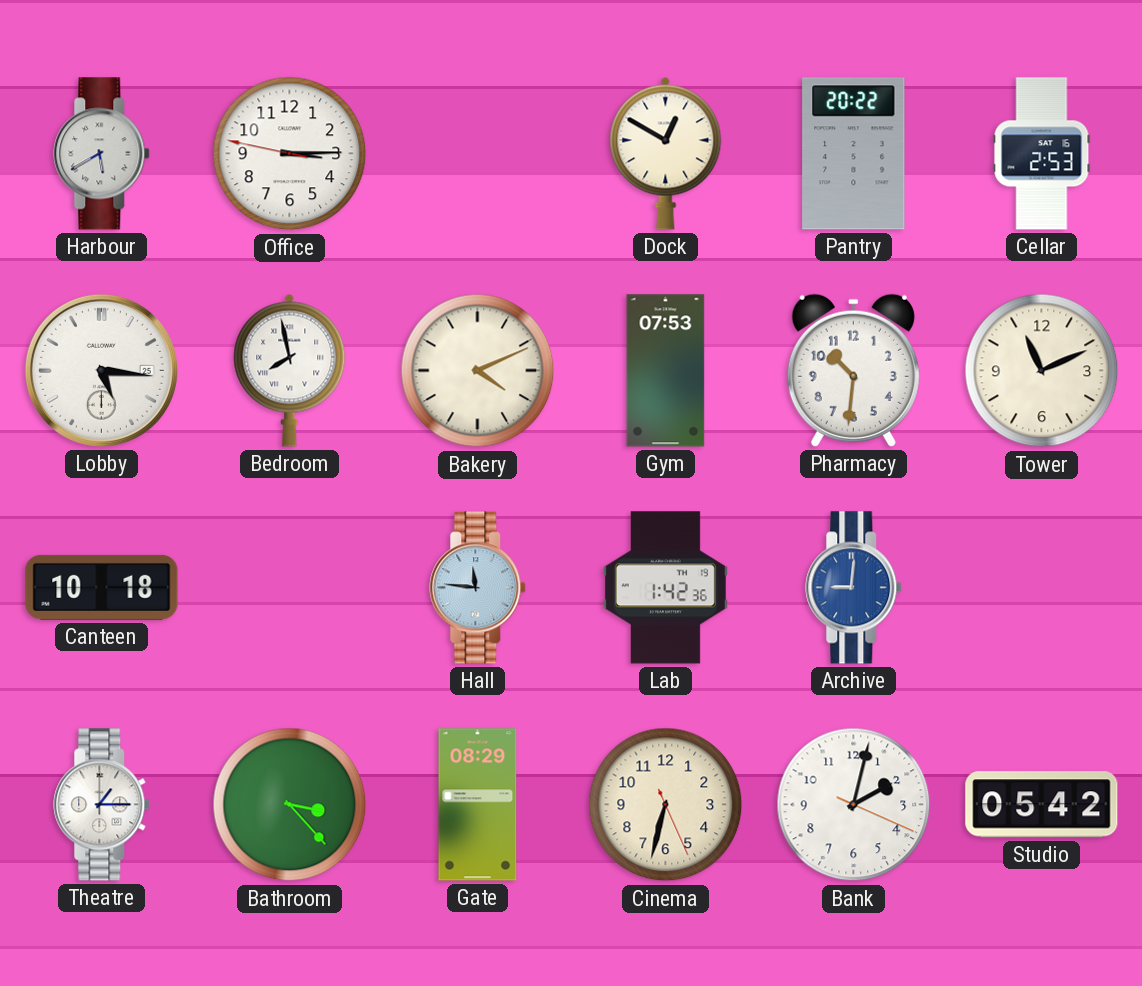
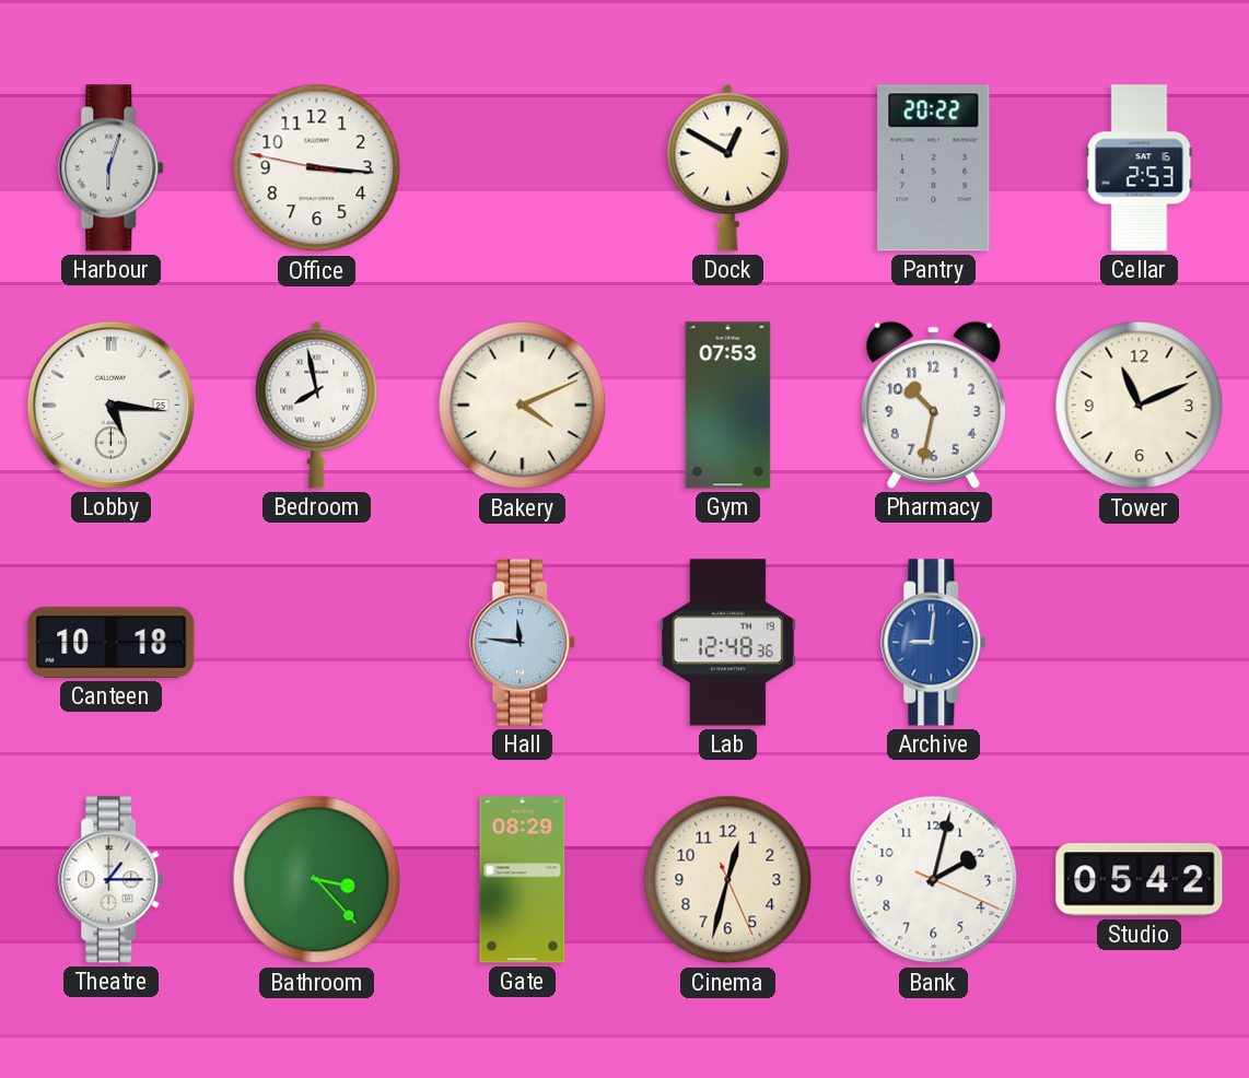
Harbour: 5:40 -> 6:03 (112, 168)
Office: 3:14 -> 3:15 (317, 168)
Pharmacy: 10:31 -> 10:32 (933, 405)
Lab: 1:42 -> 12:48 (727, 643)
Cinema: 6:32 -> 12:32 (728, 880)
